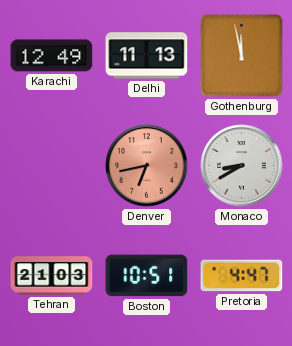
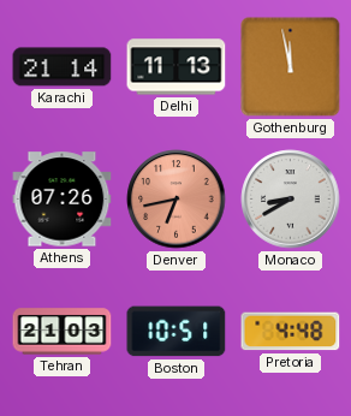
Karachi: 12:49 -> 21:14 (63, 67)
Athens: none -> 07:26 (63, 200)
Pretoria: 4:47 -> 4:48 (291, 332)
